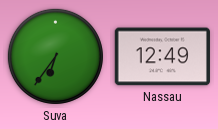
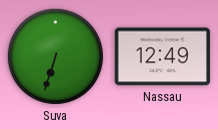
Suva: 6:36 -> 6:33 (55, 56)
